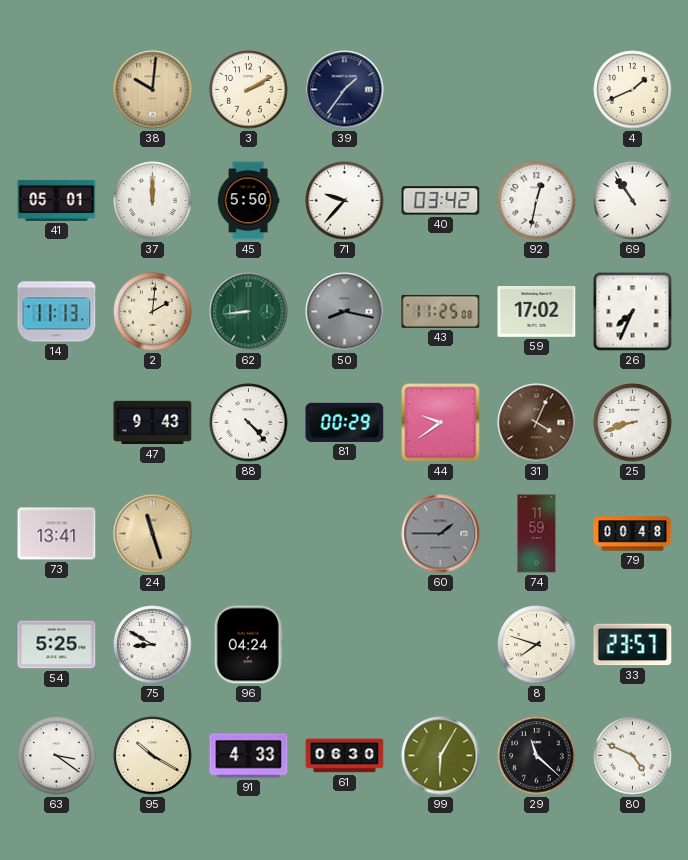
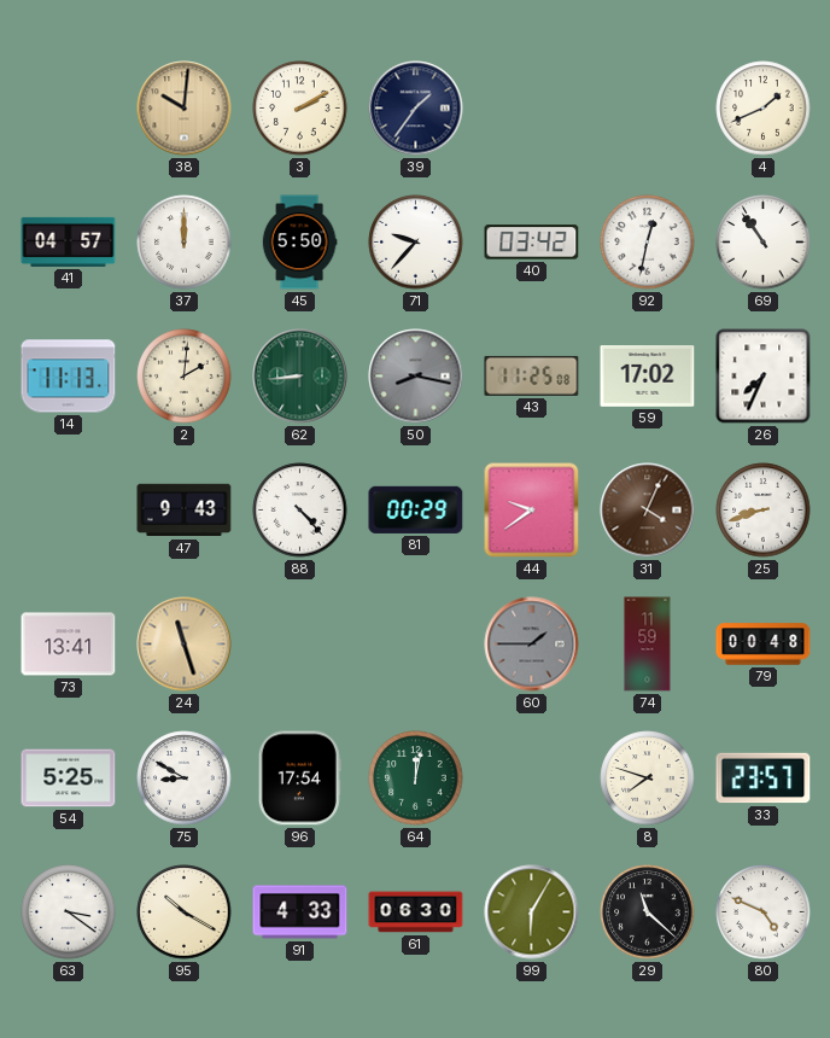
41: 05:01 -> 04:57 (69, 241)
96: 04:24 -> 17:54 (299, 779)
64: none -> 12:02 (416, 779)
